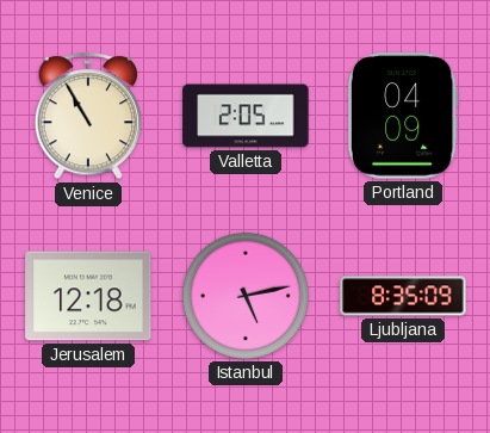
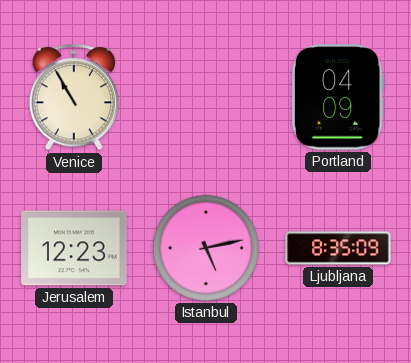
Valletta: 2:05 -> none (246, 116)
Jerusalem: 12:18 -> 12:23 (74, 248)
